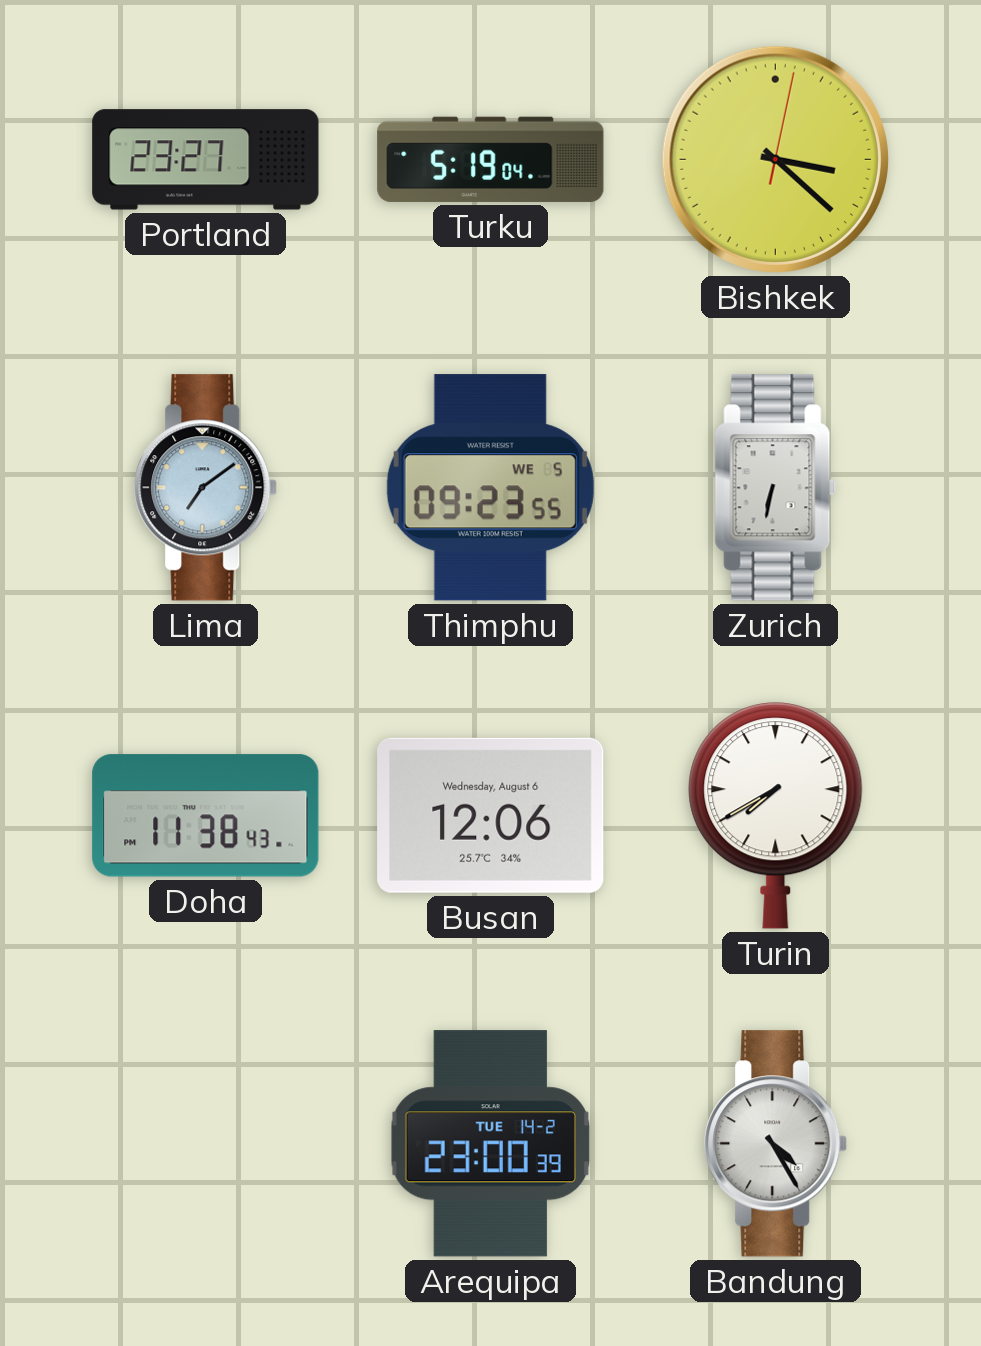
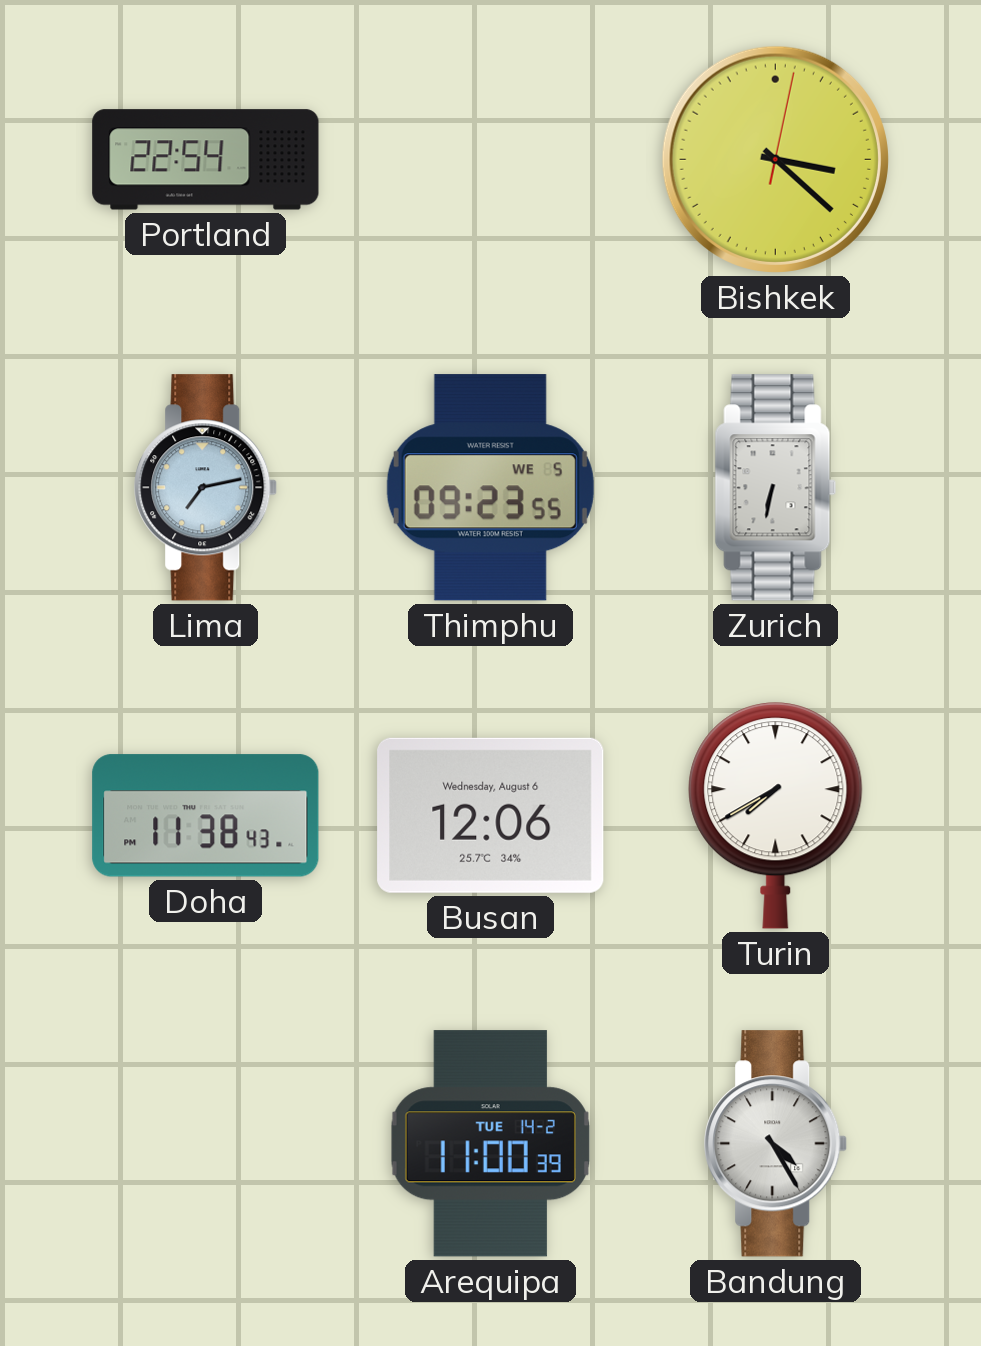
Portland: 23:27 -> 22:54 (206, 160)
Turku: 5:19 -> none (491, 159)
Lima: 7:09 -> 7:13 (206, 488)
Arequipa: 23:00 -> 11:00 (490, 1144)
